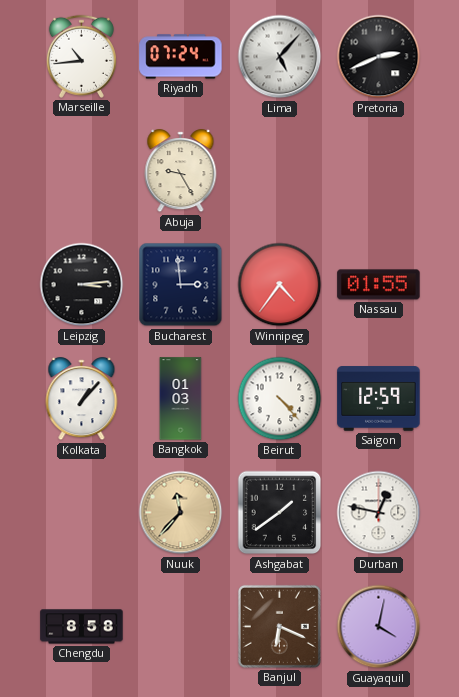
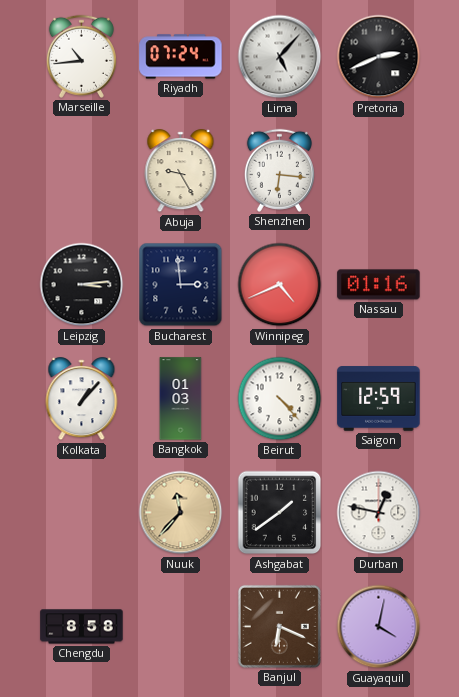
Shenzhen: none -> 6:16 (279, 170)
Winnipeg: 4:36 -> 4:41 (280, 285)
Nassau: 01:55 -> 01:16 (379, 285)
